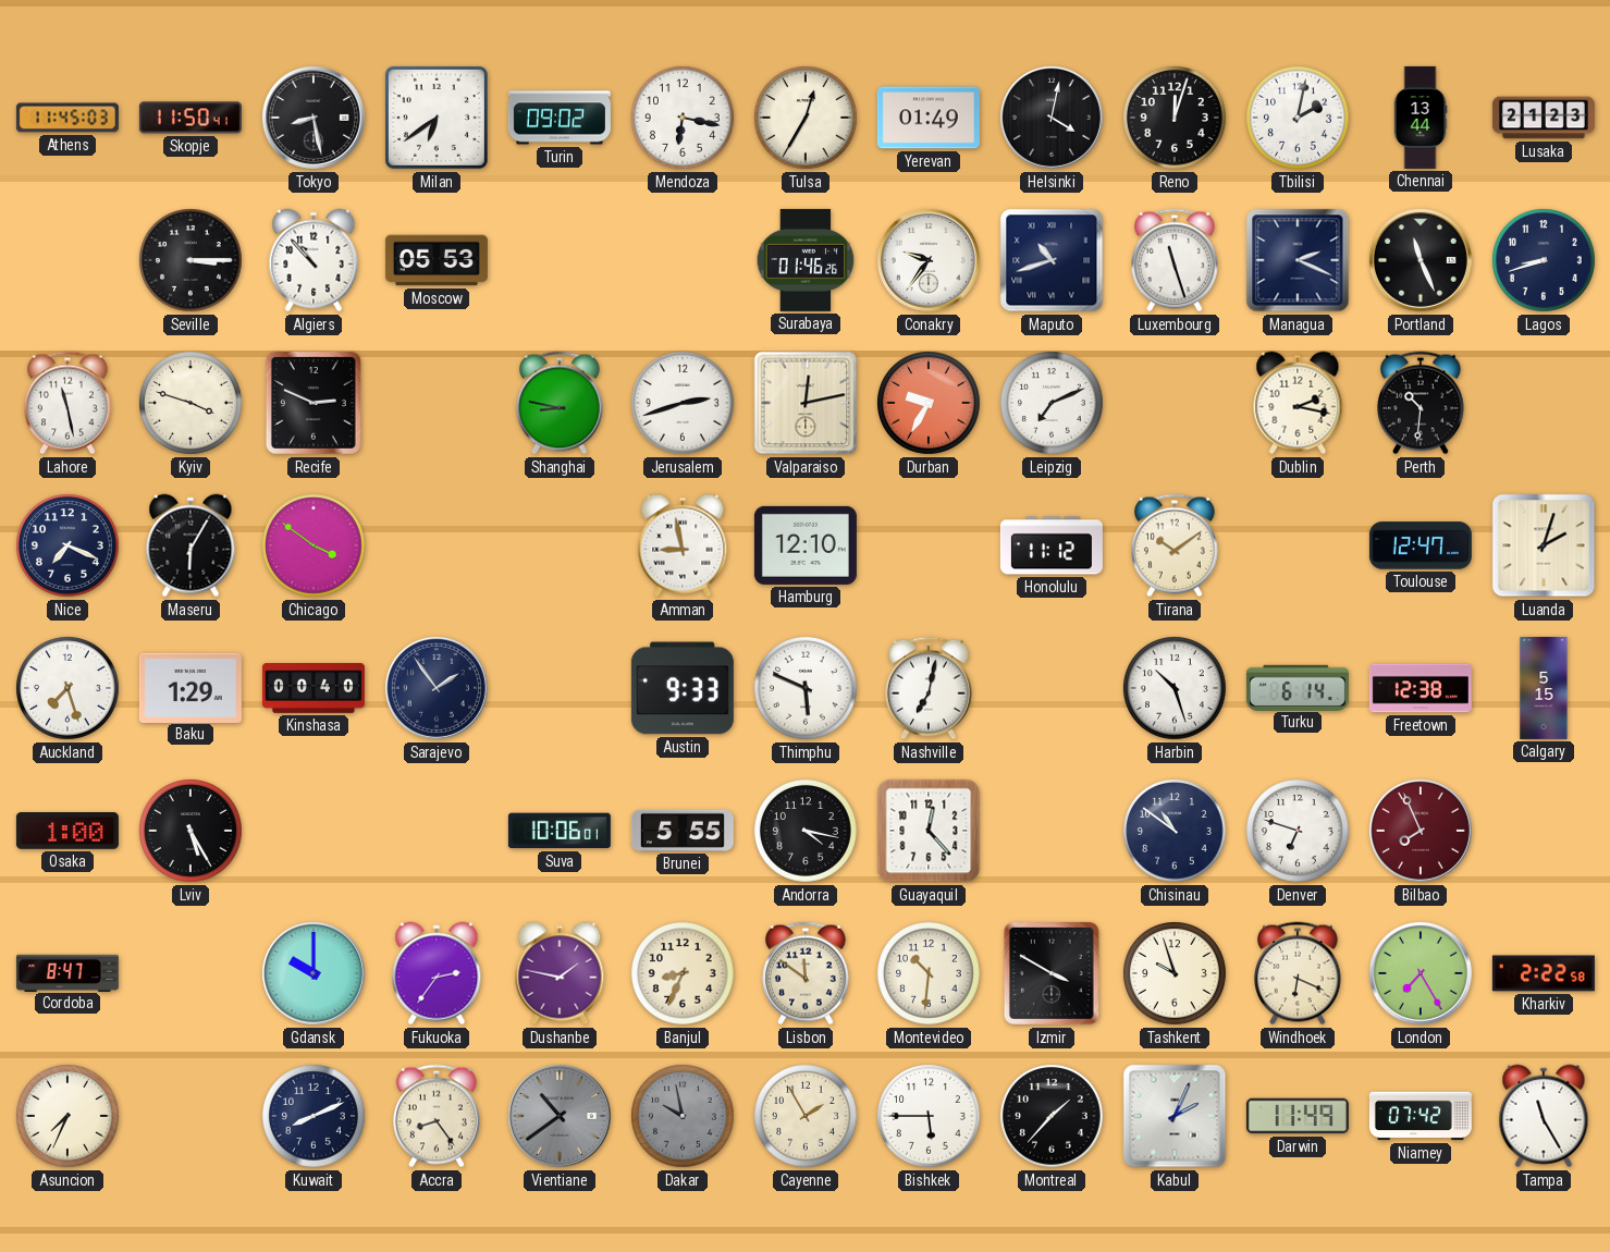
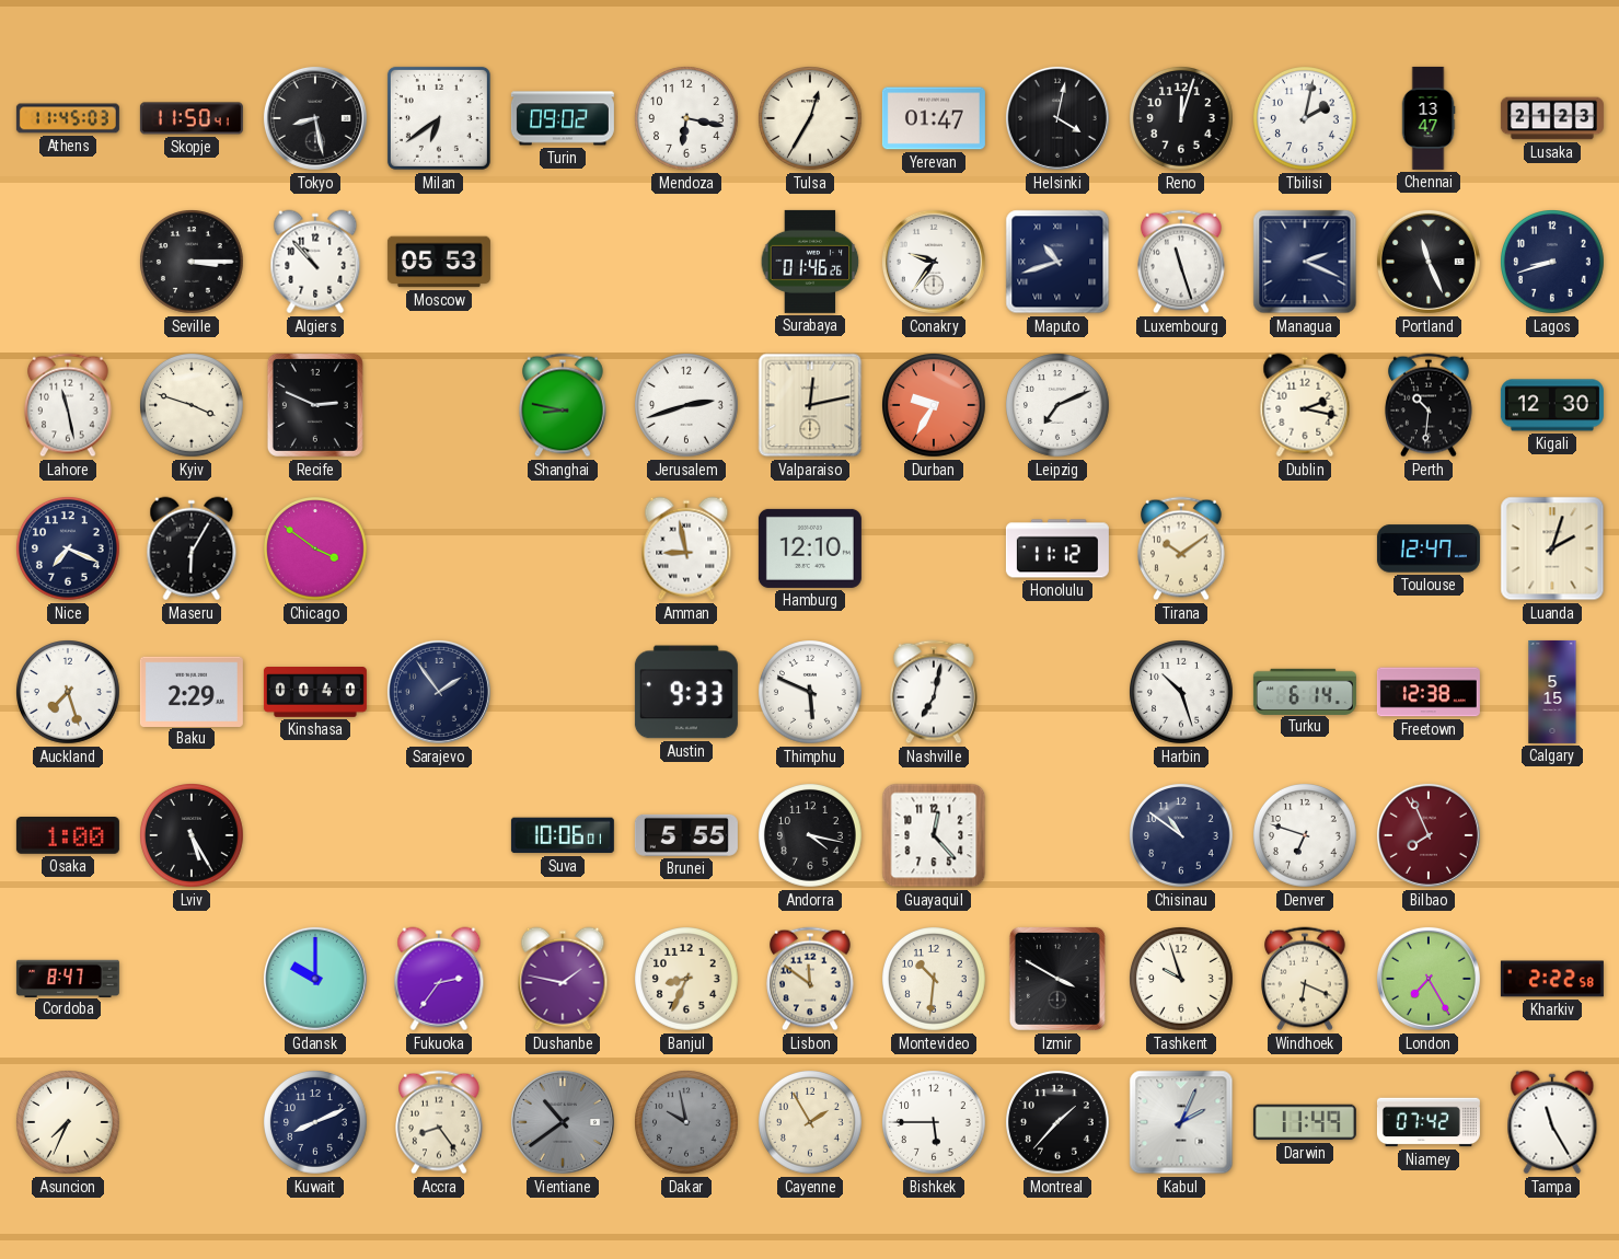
Yerevan: 01:49 -> 01:47 (934, 118)
Chennai: 13:44 -> 13:47 (1429, 118)
Kigali: none -> 12:30 (1552, 405)
Baku: 1:29 -> 2:29 (192, 691)
